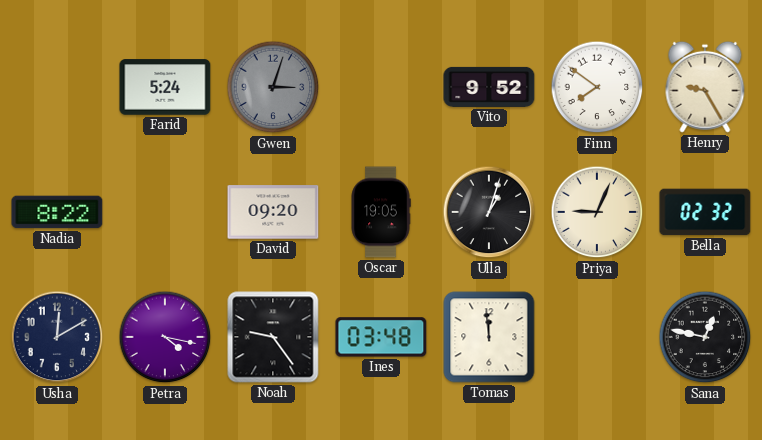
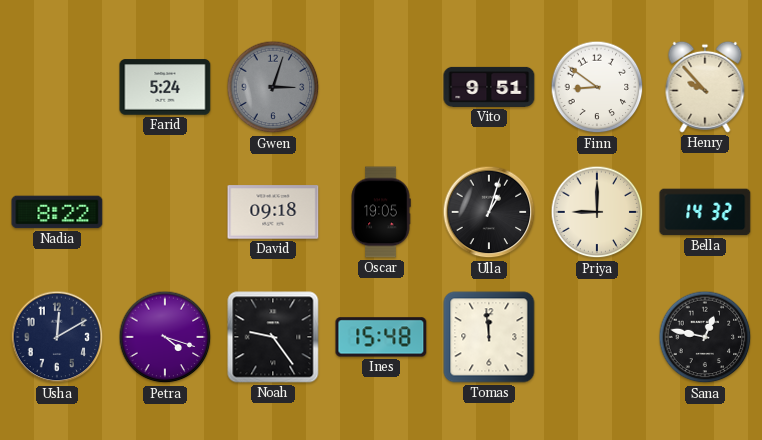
Vito: 9:52 -> 9:51 (489, 87)
Finn: 7:51 -> 8:51 (597, 87)
Henry: 9:25 -> 9:53 (705, 87)
David: 09:20 -> 09:18 (273, 212)
Priya: 9:04 -> 9:00 (597, 212)
Bella: 02:32 -> 14:32 (705, 212)
Petra: 4:17 -> 4:18 (165, 337)
Ines: 03:48 -> 15:48 (381, 337)
